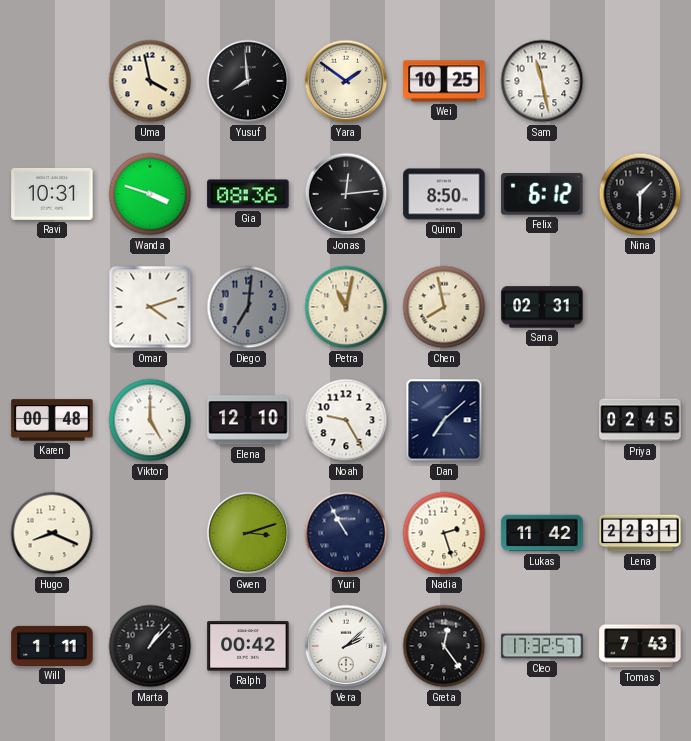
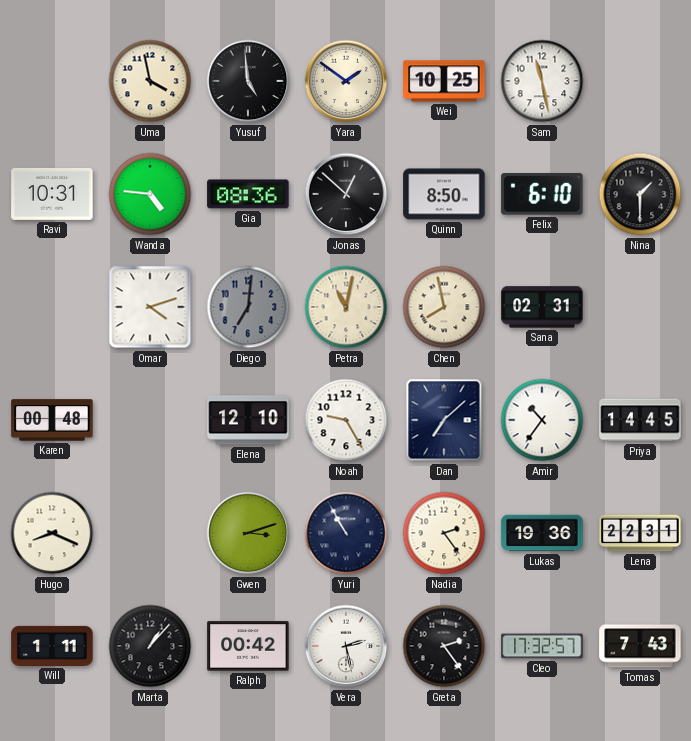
Yusuf: 7:59 -> 4:59 (248, 81)
Wanda: 3:48 -> 4:46 (150, 194)
Jonas: 12:14 -> 12:52 (346, 194)
Felix: 6:12 -> 6:10 (542, 194)
Viktor: 5:00 -> none (150, 420)
Amir: none -> 10:36 (542, 420)
Priya: 02:45 -> 14:45 (640, 420)
Nadia: 2:27 -> 2:24 (444, 533)
Lukas: 11:42 -> 19:36 (542, 533)
Vera: 2:08 -> 2:28 (346, 646)
Greta: 12:24 -> 2:24 (444, 646)
